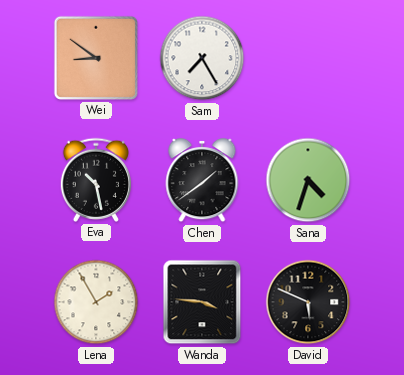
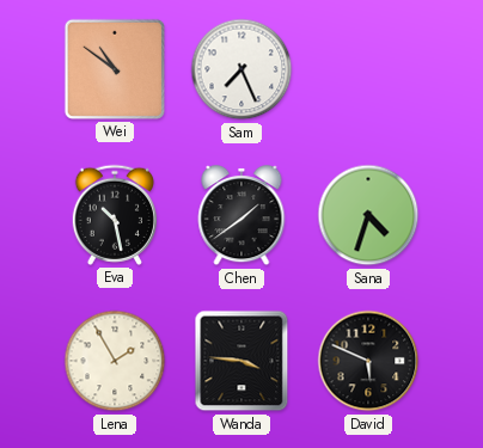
Wei: 8:51 -> 10:51 (115, 69)
Sam: 7:25 -> 7:26 (241, 69)
